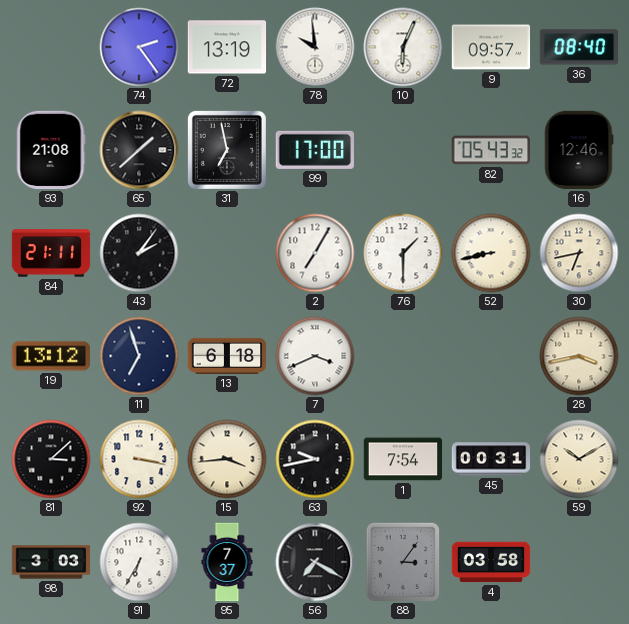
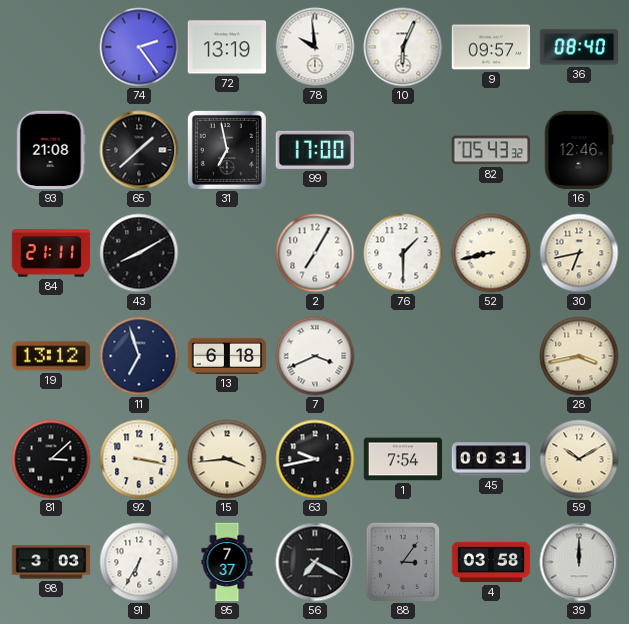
43: 2:06 -> 8:10 (139, 253)
39: none -> 12:00 (579, 562)
